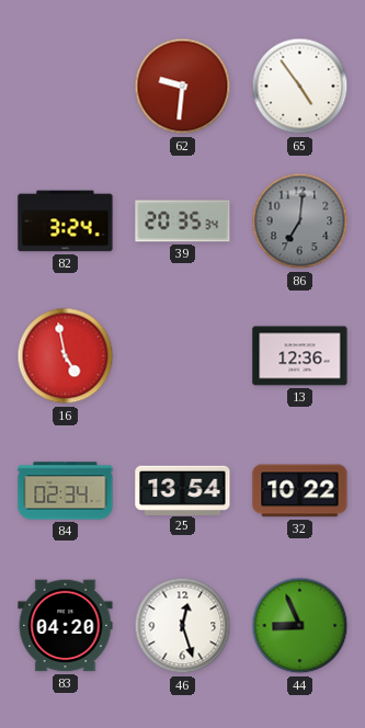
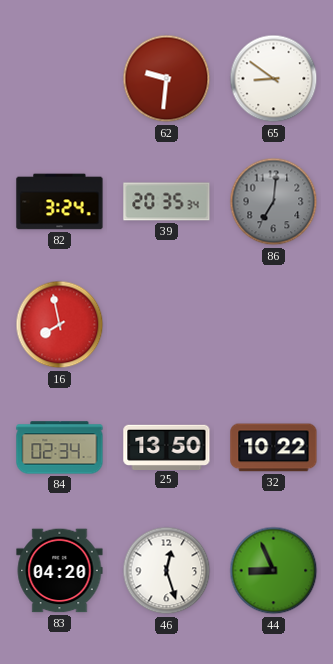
65: 4:54 -> 8:51 (274, 79)
16: 4:58 -> 7:58 (60, 325)
13: 12:36 -> none (300, 356)
25: 13:54 -> 13:50 (167, 447)
